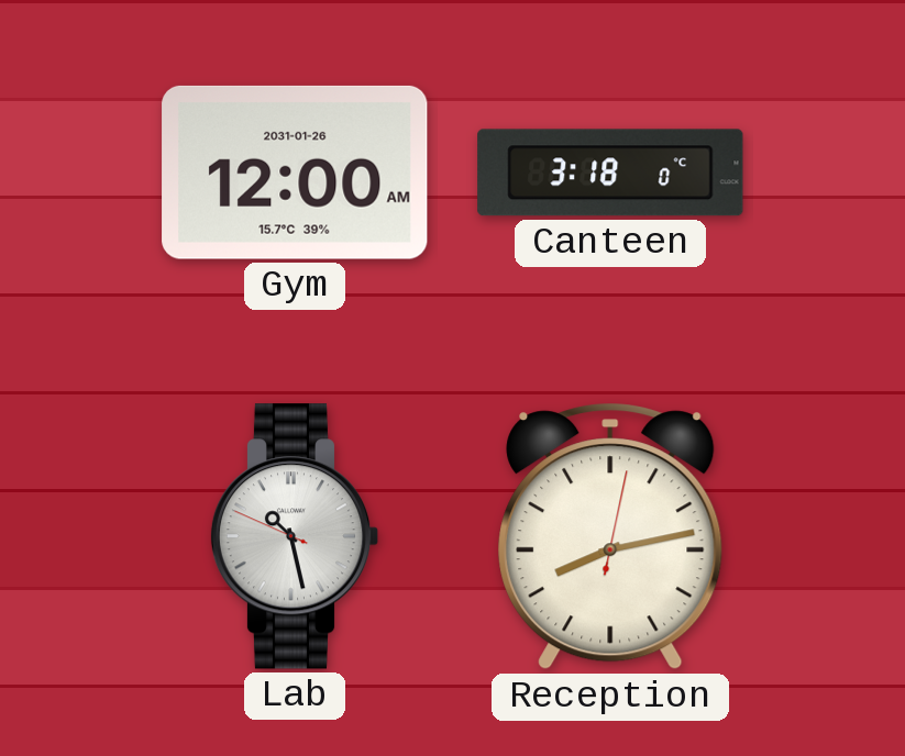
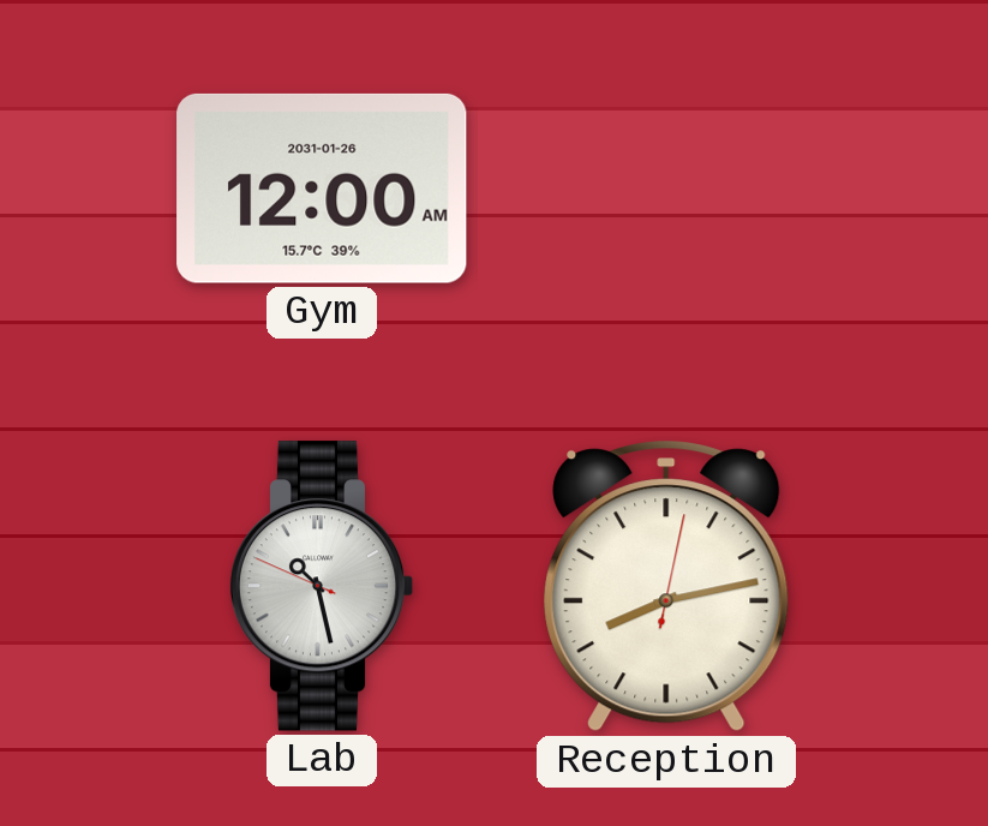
Canteen: 3:18 -> none (610, 173)
